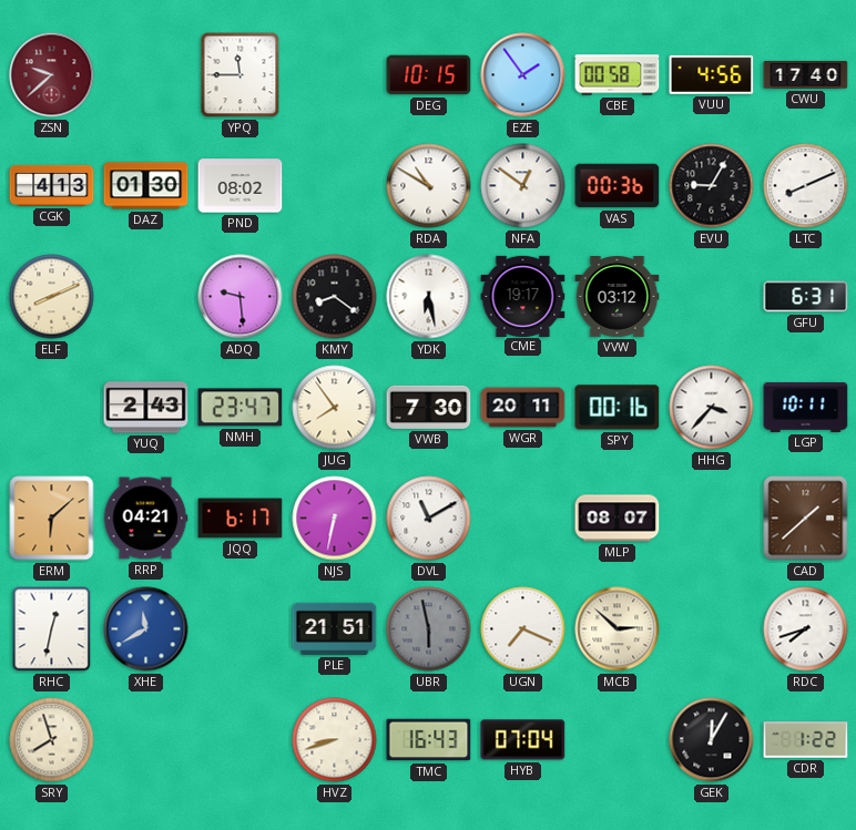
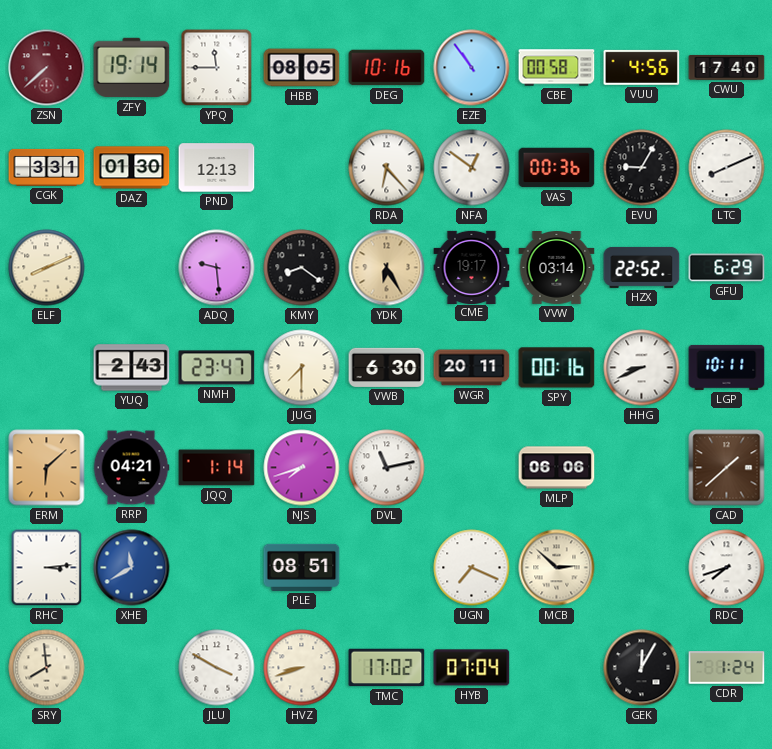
ZSN: 9:38 -> 7:38 (47, 68)
ZFY: none -> 19:14 (132, 68)
HBB: none -> 08:05 (302, 68)
DEG: 10:15 -> 10:16 (387, 68)
EZE: 1:54 -> 10:54 (472, 68)
CGK: 4:13 -> 3:31 (47, 167)
PND: 08:02 -> 12:13 (217, 168)
RDA: 10:50 -> 6:23 (387, 168)
YDK: 6:28 -> 6:25 (387, 268)
YDK dial: white -> champagne (387, 268)
VVW: 03:12 -> 03:14 (557, 268)
HZX: none -> 22:52 (642, 267)
GFU: 6:31 -> 6:29 (727, 268)
JUG: 7:54 -> 7:30 (302, 368)
VWB: 7:30 -> 6:30 (387, 367)
HHG: 3:37 -> 8:41 (642, 368)
JQQ: 6:17 -> 1:14 (217, 468)
NJS: 6:32 -> 7:42 (302, 468)
DVL: 11:10 -> 11:13 (387, 468)
MLP: 08:07 -> 06:06 (557, 468)
RHC: 12:32 -> 3:14 (47, 568)
PLE: 21:51 -> 08:51 (302, 567)
UBR: 5:58 -> none (429, 629)
SRY: 7:57 -> 7:59 (47, 668)
JLU: none -> 3:50 (217, 668)
TMC: 16:43 -> 17:02 (387, 668)
CDR: 1:22 -> 1:24 (727, 668)
